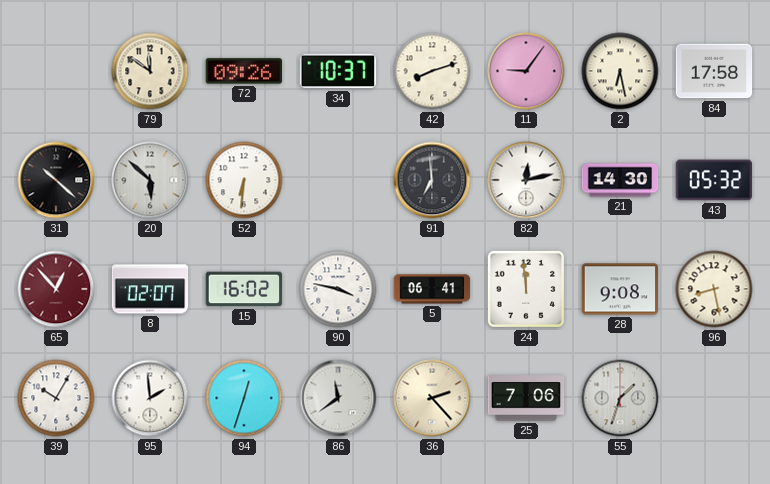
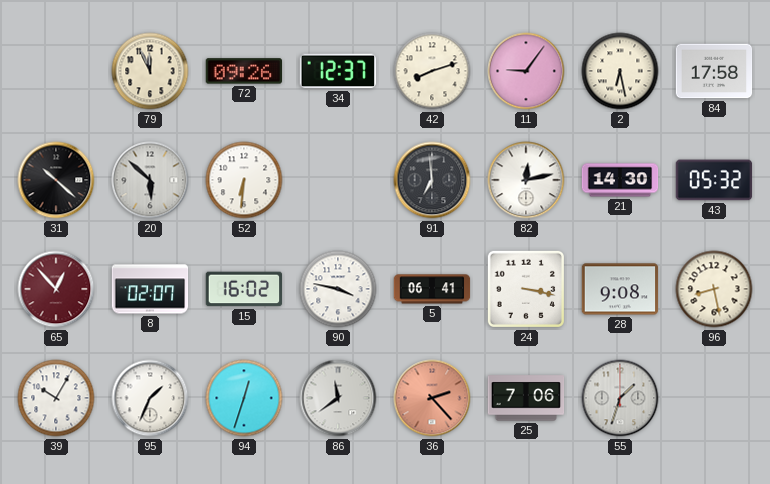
79: 11:51 -> 11:56 (150, 71)
34: 10:37 -> 12:37 (338, 71)
24: 11:59 -> 3:17 (526, 289)
95: 1:59 -> 1:34 (150, 398)
36 dial: cream -> salmon (432, 398)
